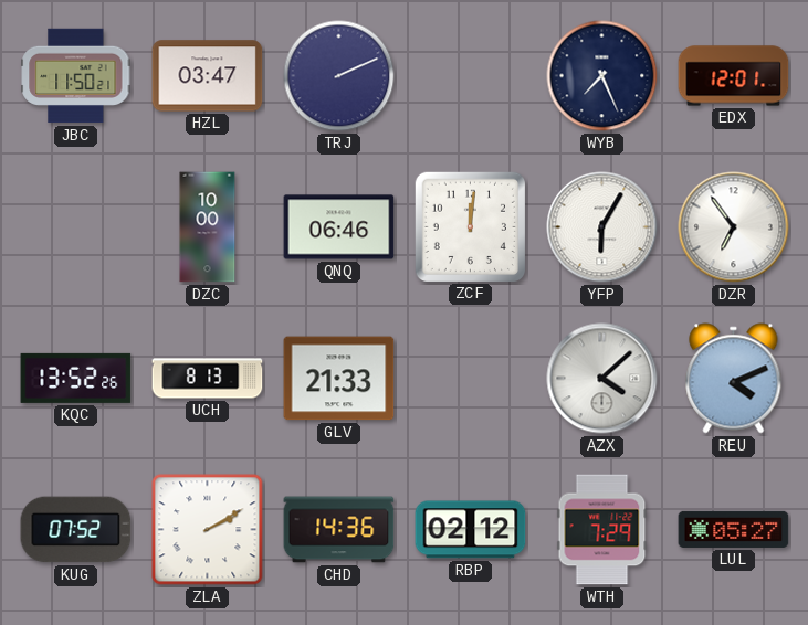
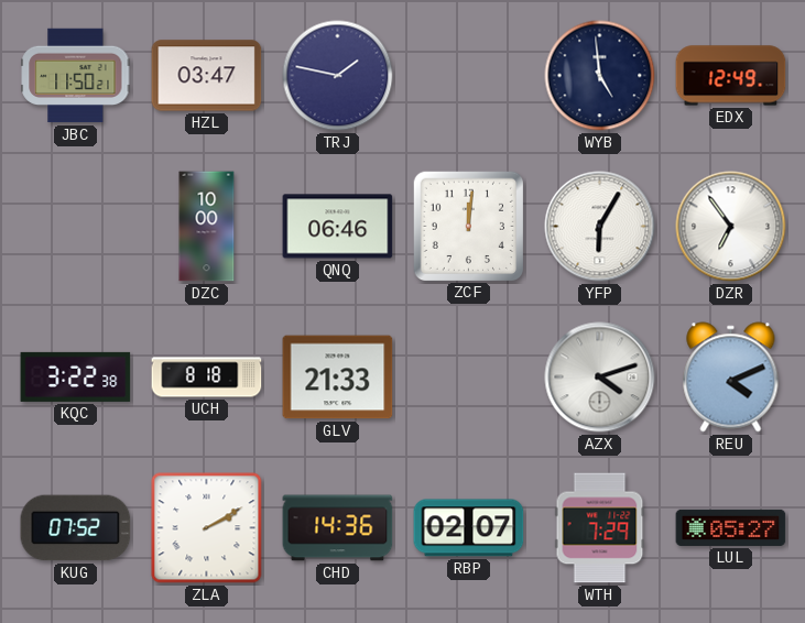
TRJ: 2:11 -> 1:47 (338, 76)
WYB: 7:26 -> 4:59 (600, 76)
EDX: 12:01 -> 12:49 (731, 76)
KQC: 13:52 -> 3:22 (76, 376)
UCH: 8:13 -> 8:18 (207, 378)
AZX: 4:08 -> 4:12 (600, 378)
RBP: 02:12 -> 02:07 (469, 528)
